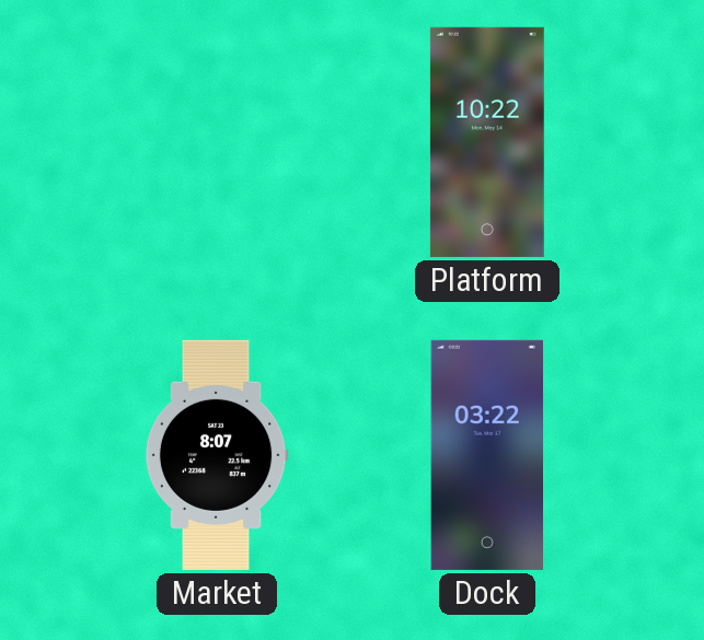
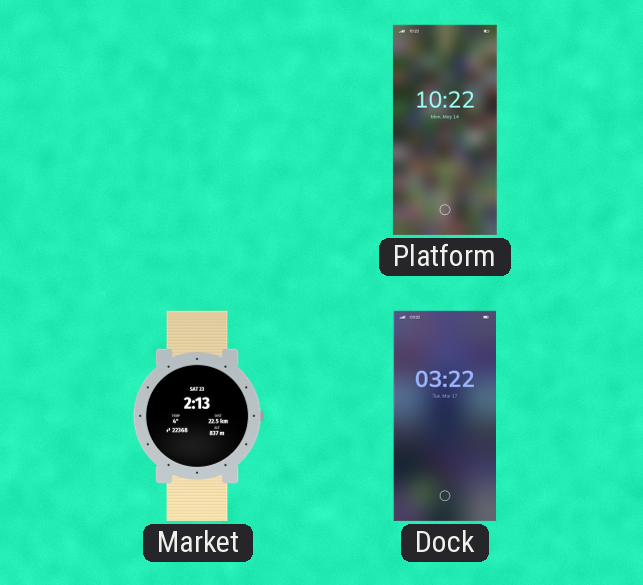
Market: 8:07 -> 2:13 (198, 416)
